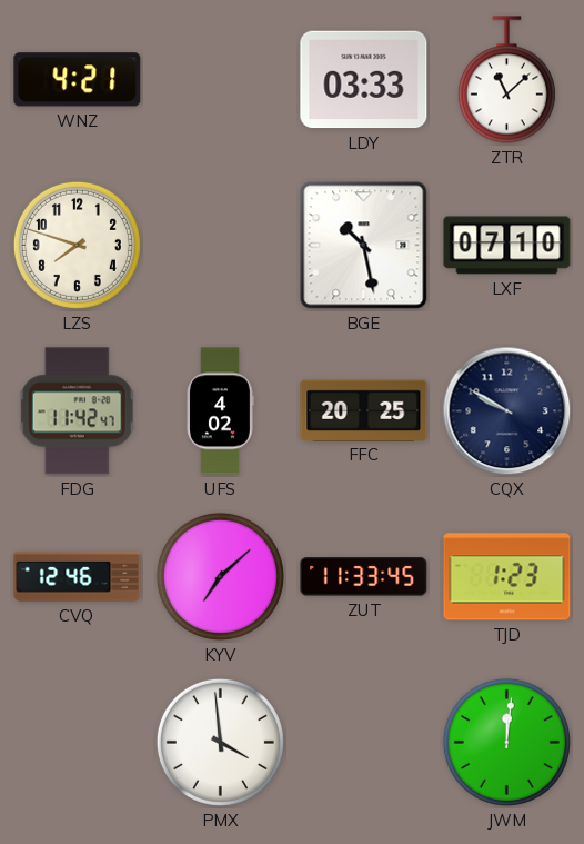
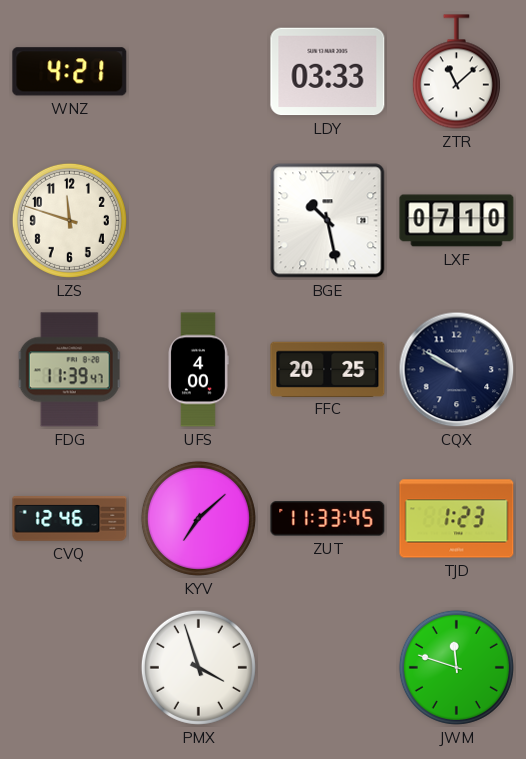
LZS: 7:48 -> 11:48 (69, 220)
FDG: 11:42 -> 11:39 (70, 370)
UFS: 4:02 -> 4:00 (198, 370)
PMX: 3:59 -> 3:57 (198, 667)
JWM: 12:01 -> 11:48 (456, 667)
